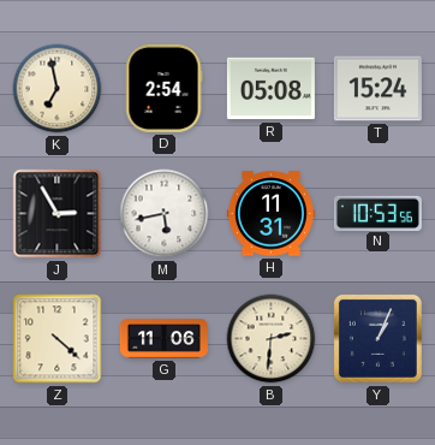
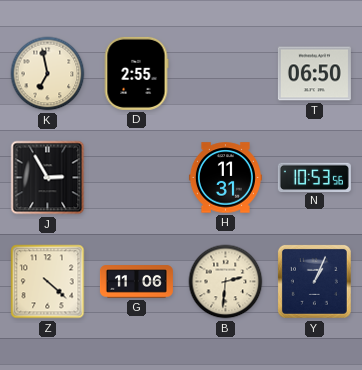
D: 2:54 -> 2:55 (136, 73)
R: 05:08 -> none (270, 89)
T: 15:24 -> 06:50 (314, 74)
M: 5:43 -> none (165, 214)
